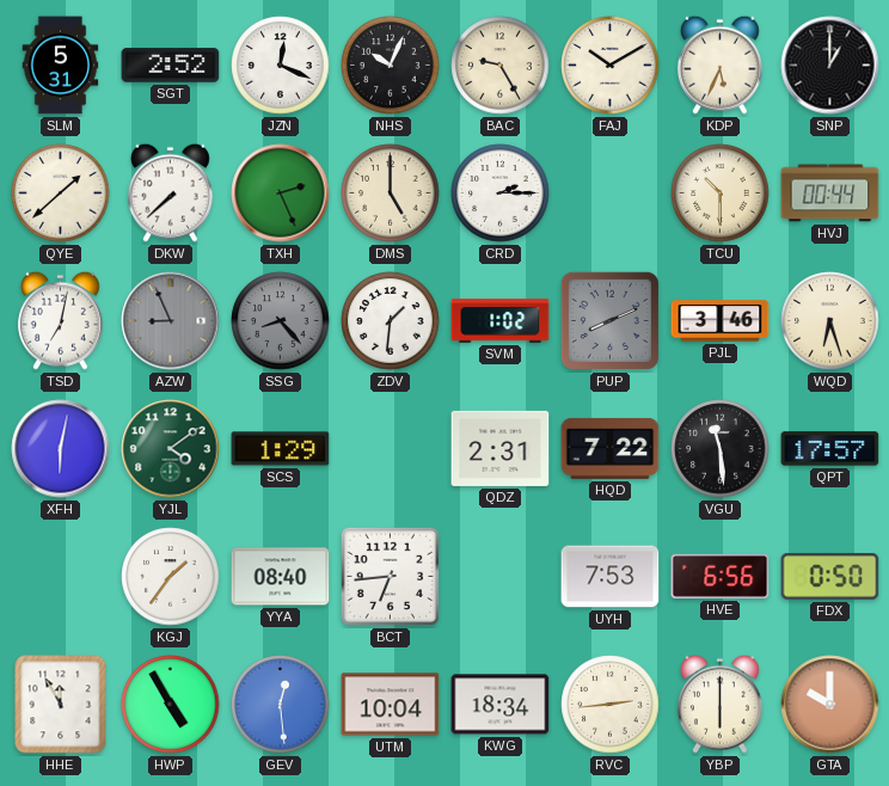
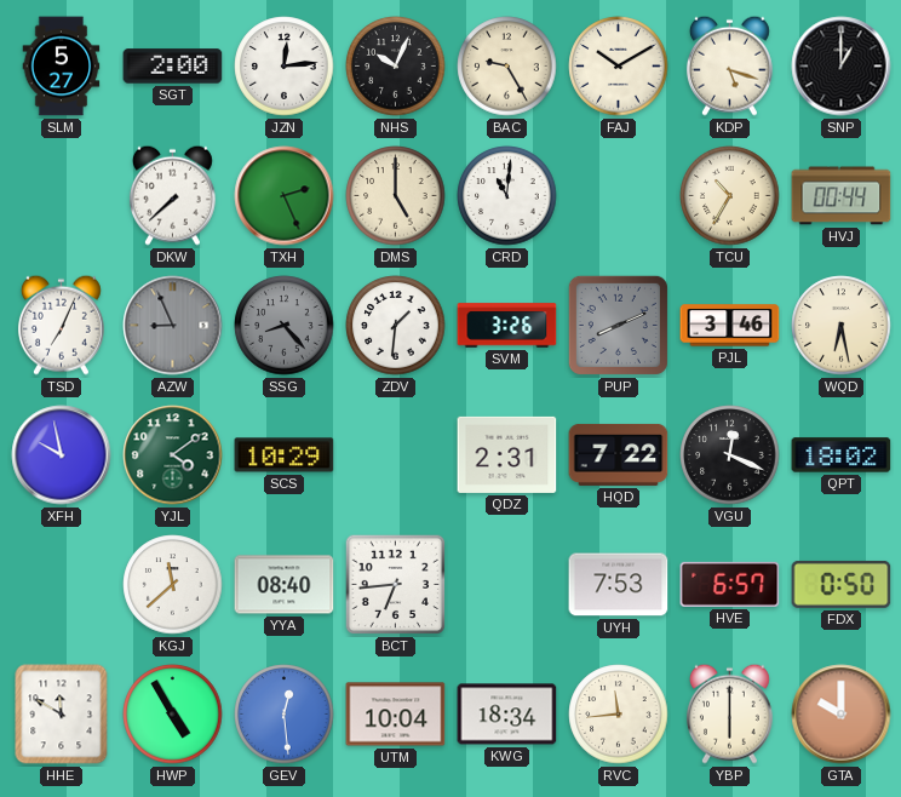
SLM: 5:31 -> 5:27 (62, 67)
SGT: 2:52 -> 2:00 (173, 67)
JZN: 12:19 -> 12:14 (285, 67)
KDP: 5:34 -> 5:18 (729, 65)
QYE: 1:38 -> none (61, 194)
CRD: 2:15 -> 11:01 (507, 196)
TCU: 10:30 -> 10:35 (730, 196)
TSD: 7:02 -> 7:04 (61, 325)
SVM: 1:02 -> 3:26 (507, 326)
WQD: 6:27 -> 6:28 (842, 326)
XFH: 6:02 -> 9:58 (62, 455)
SCS: 1:29 -> 10:29 (285, 455)
VGU: 11:29 -> 12:19 (730, 455)
QPT: 17:57 -> 18:02 (842, 455)
KGJ: 1:36 -> 11:38 (173, 585)
HVE: 6:56 -> 6:57 (730, 584)
HHE: 11:55 -> 11:50 (62, 715)
RVC: 2:44 -> 11:44 (619, 715)
